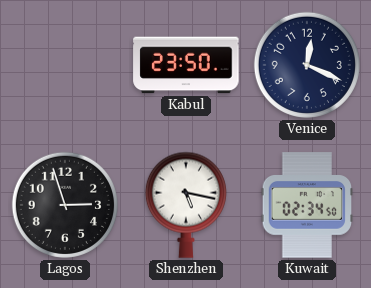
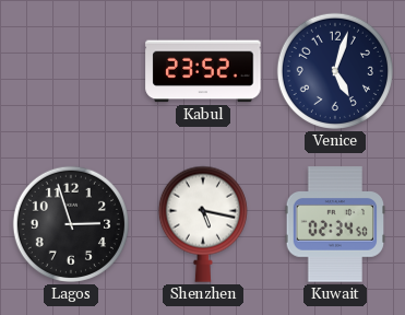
Kabul: 23:50 -> 23:52 (203, 71)
Venice: 12:19 -> 5:03 (335, 71)
